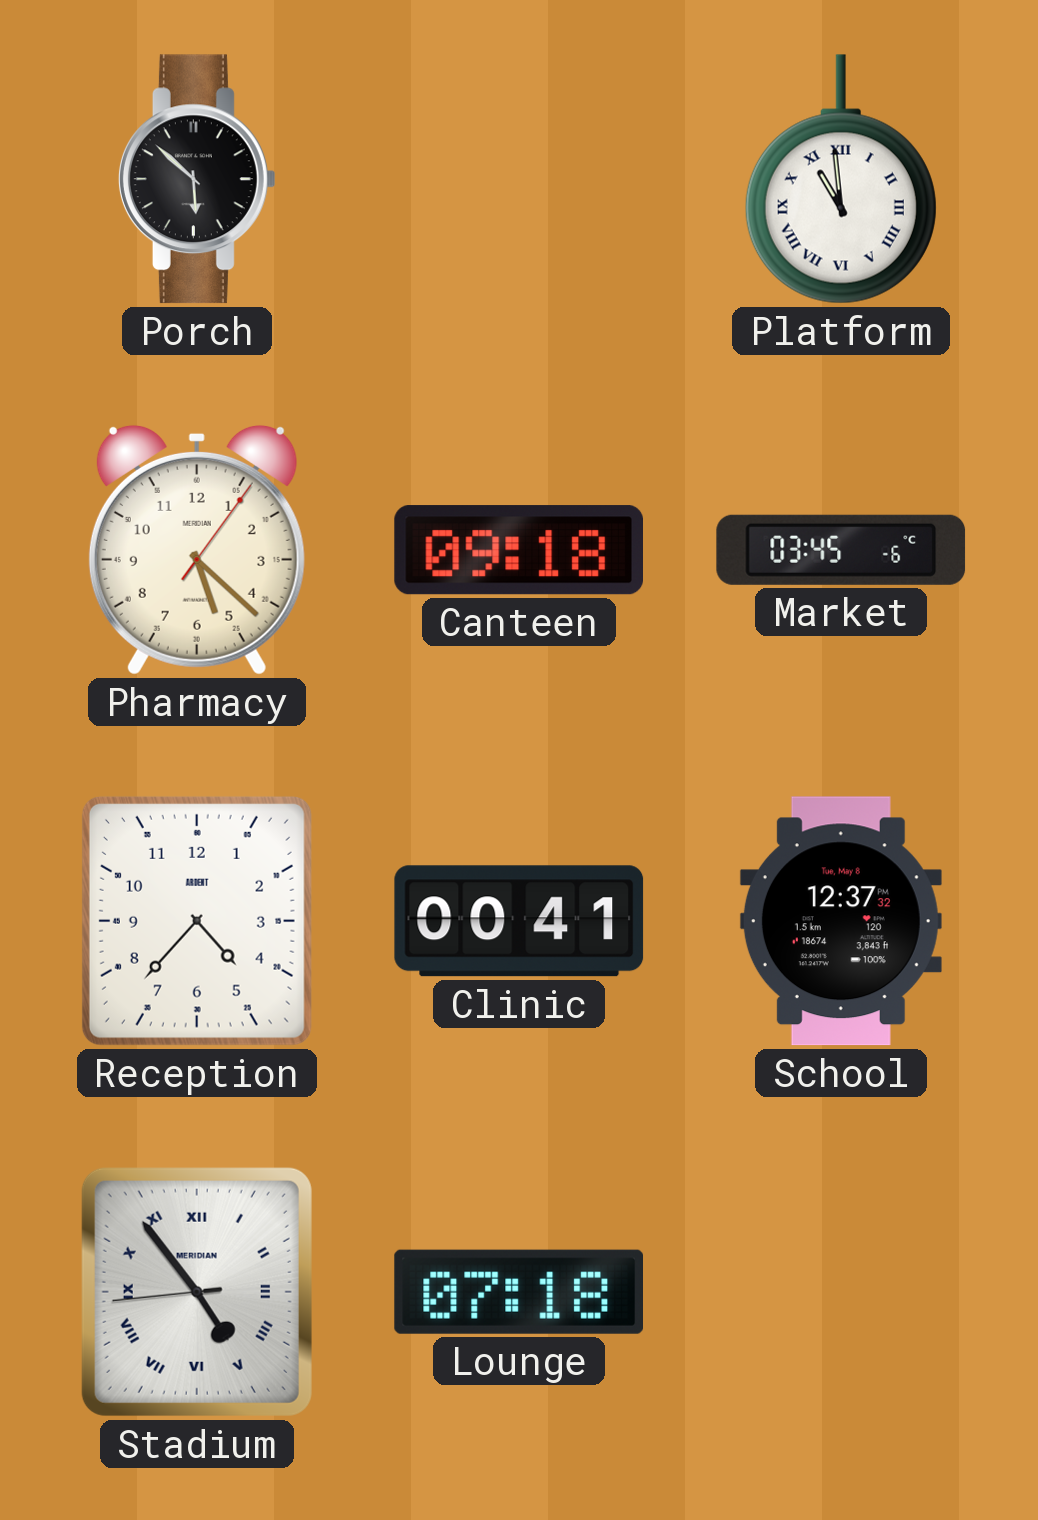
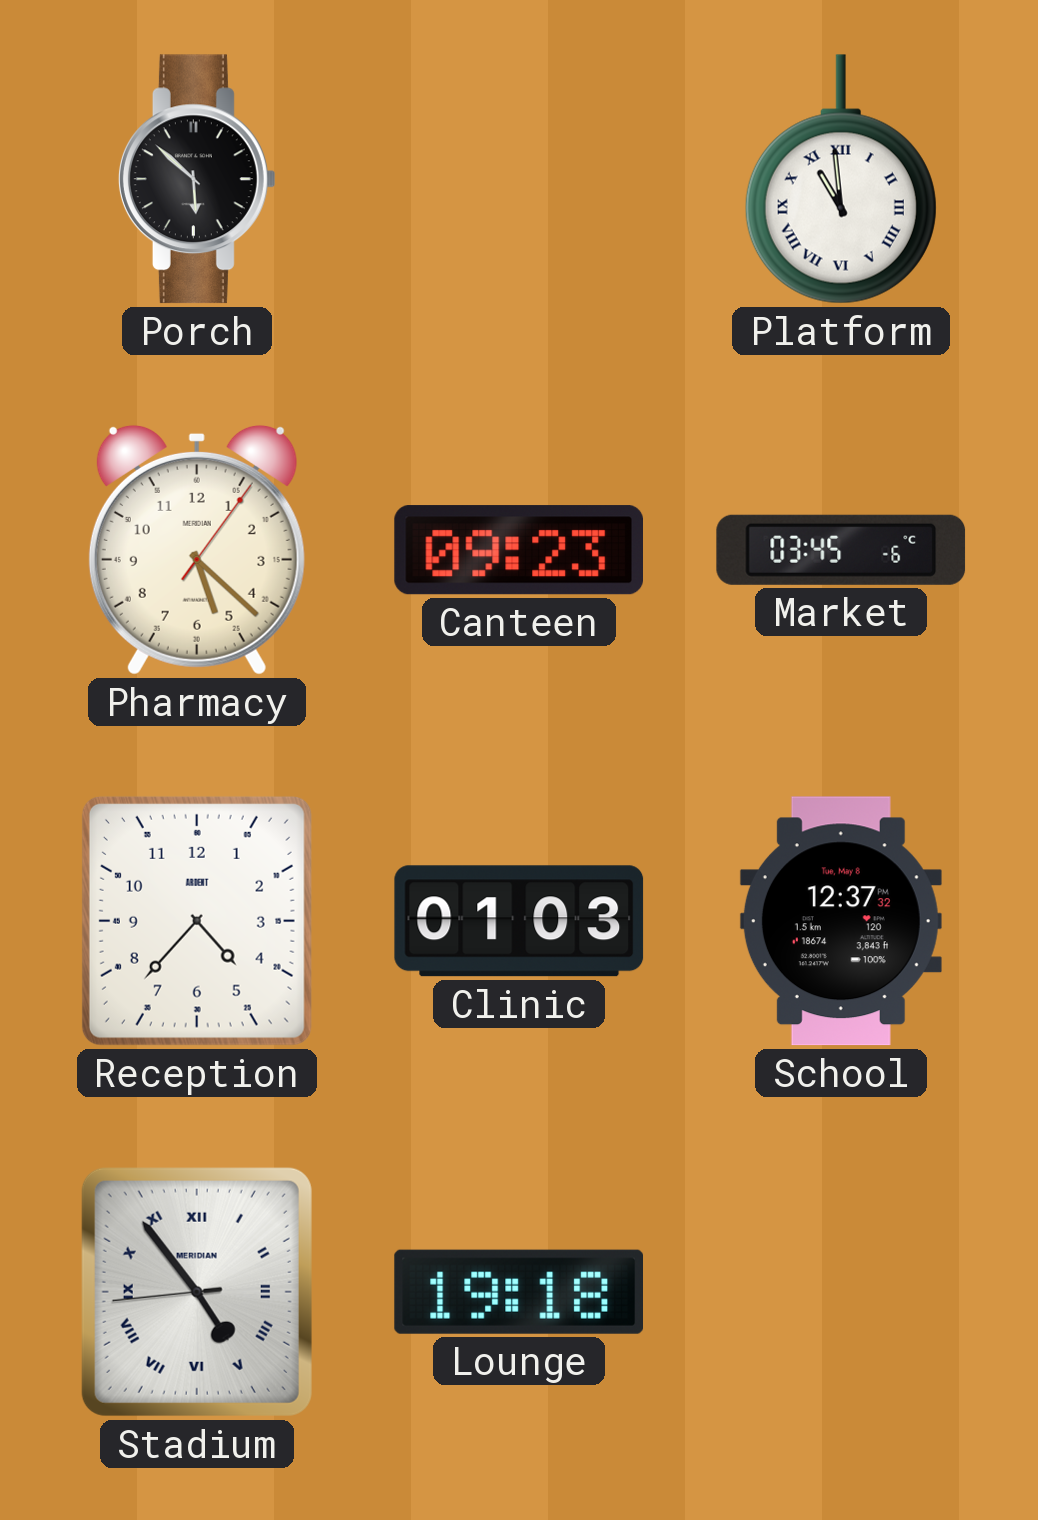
Canteen: 09:18 -> 09:23 (518, 550)
Clinic: 00:41 -> 01:03 (519, 921)
Lounge: 07:18 -> 19:18 (518, 1292)
